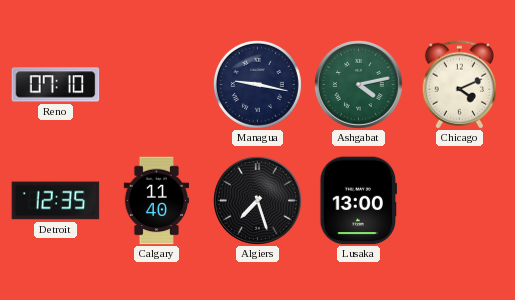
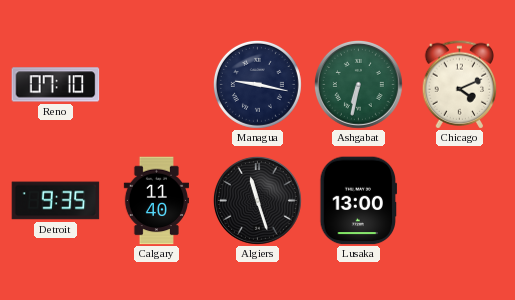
Ashgabat: 4:13 -> 6:32 (358, 84)
Detroit: 12:35 -> 9:35 (56, 201)
Algiers: 7:27 -> 11:27 (257, 200)
